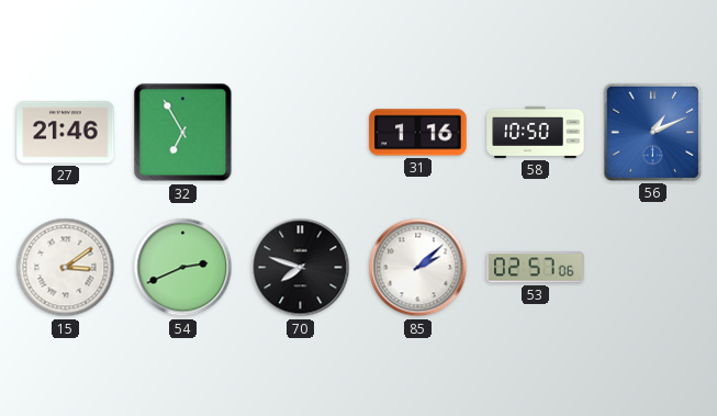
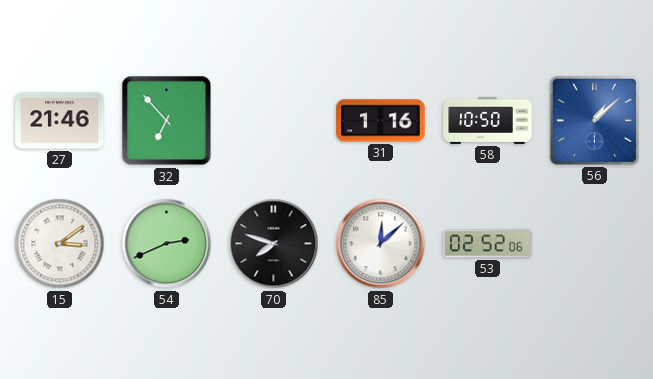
32: 6:55 -> 6:53 (167, 121)
56: 1:11 -> 1:08 (594, 120)
85: 2:08 -> 12:08 (381, 244)
53: 02:57 -> 02:52 (488, 244)
